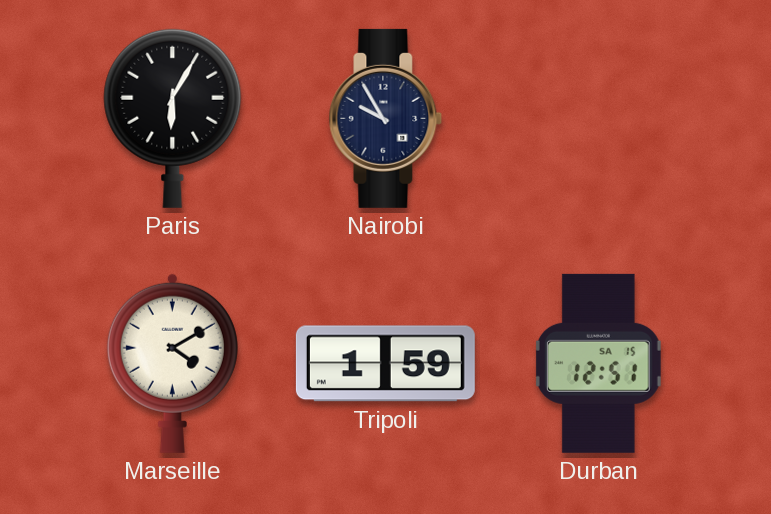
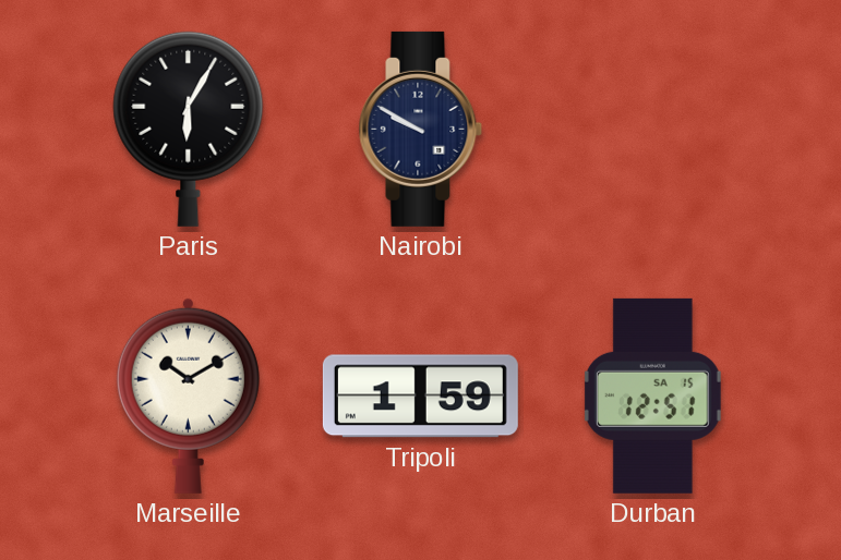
Nairobi: 9:55 -> 9:50 (421, 129)
Marseille: 4:10 -> 10:10 (188, 395)
